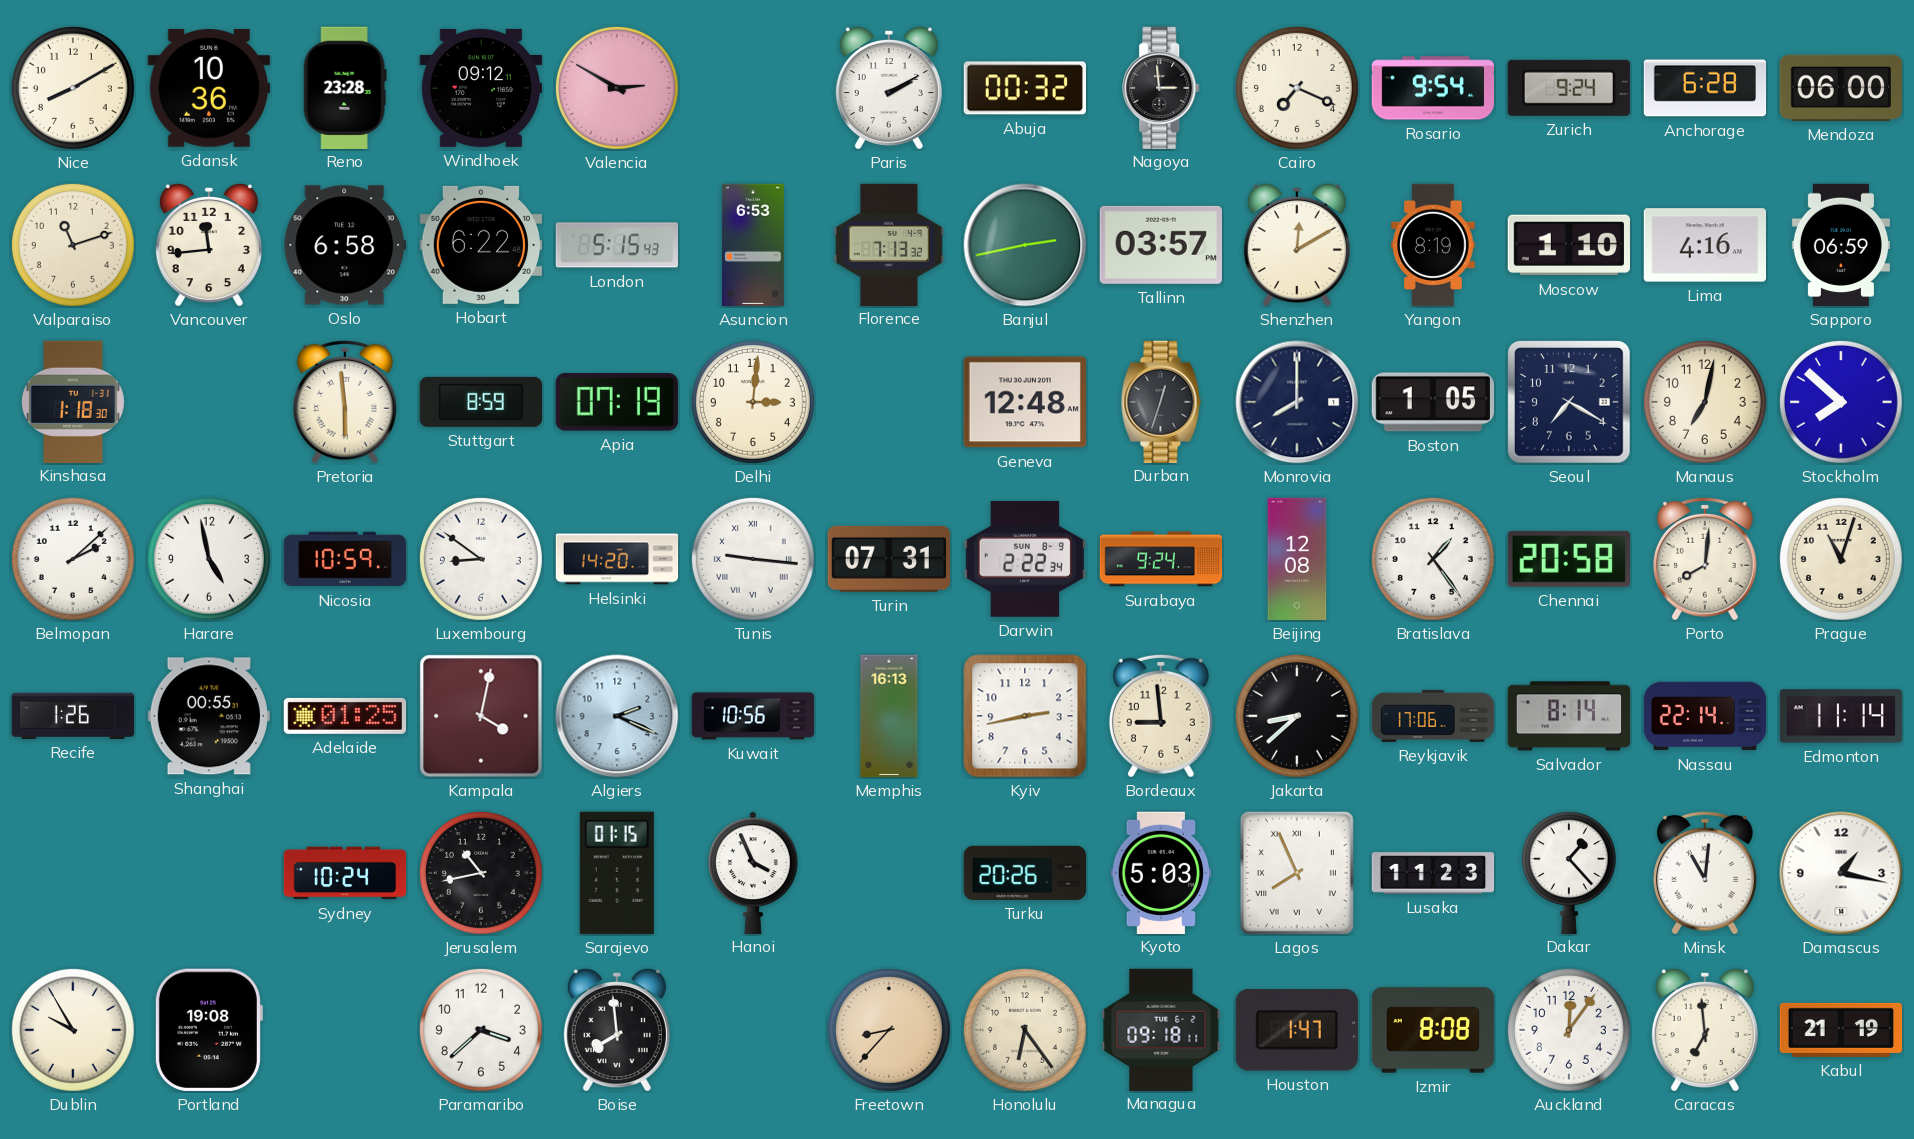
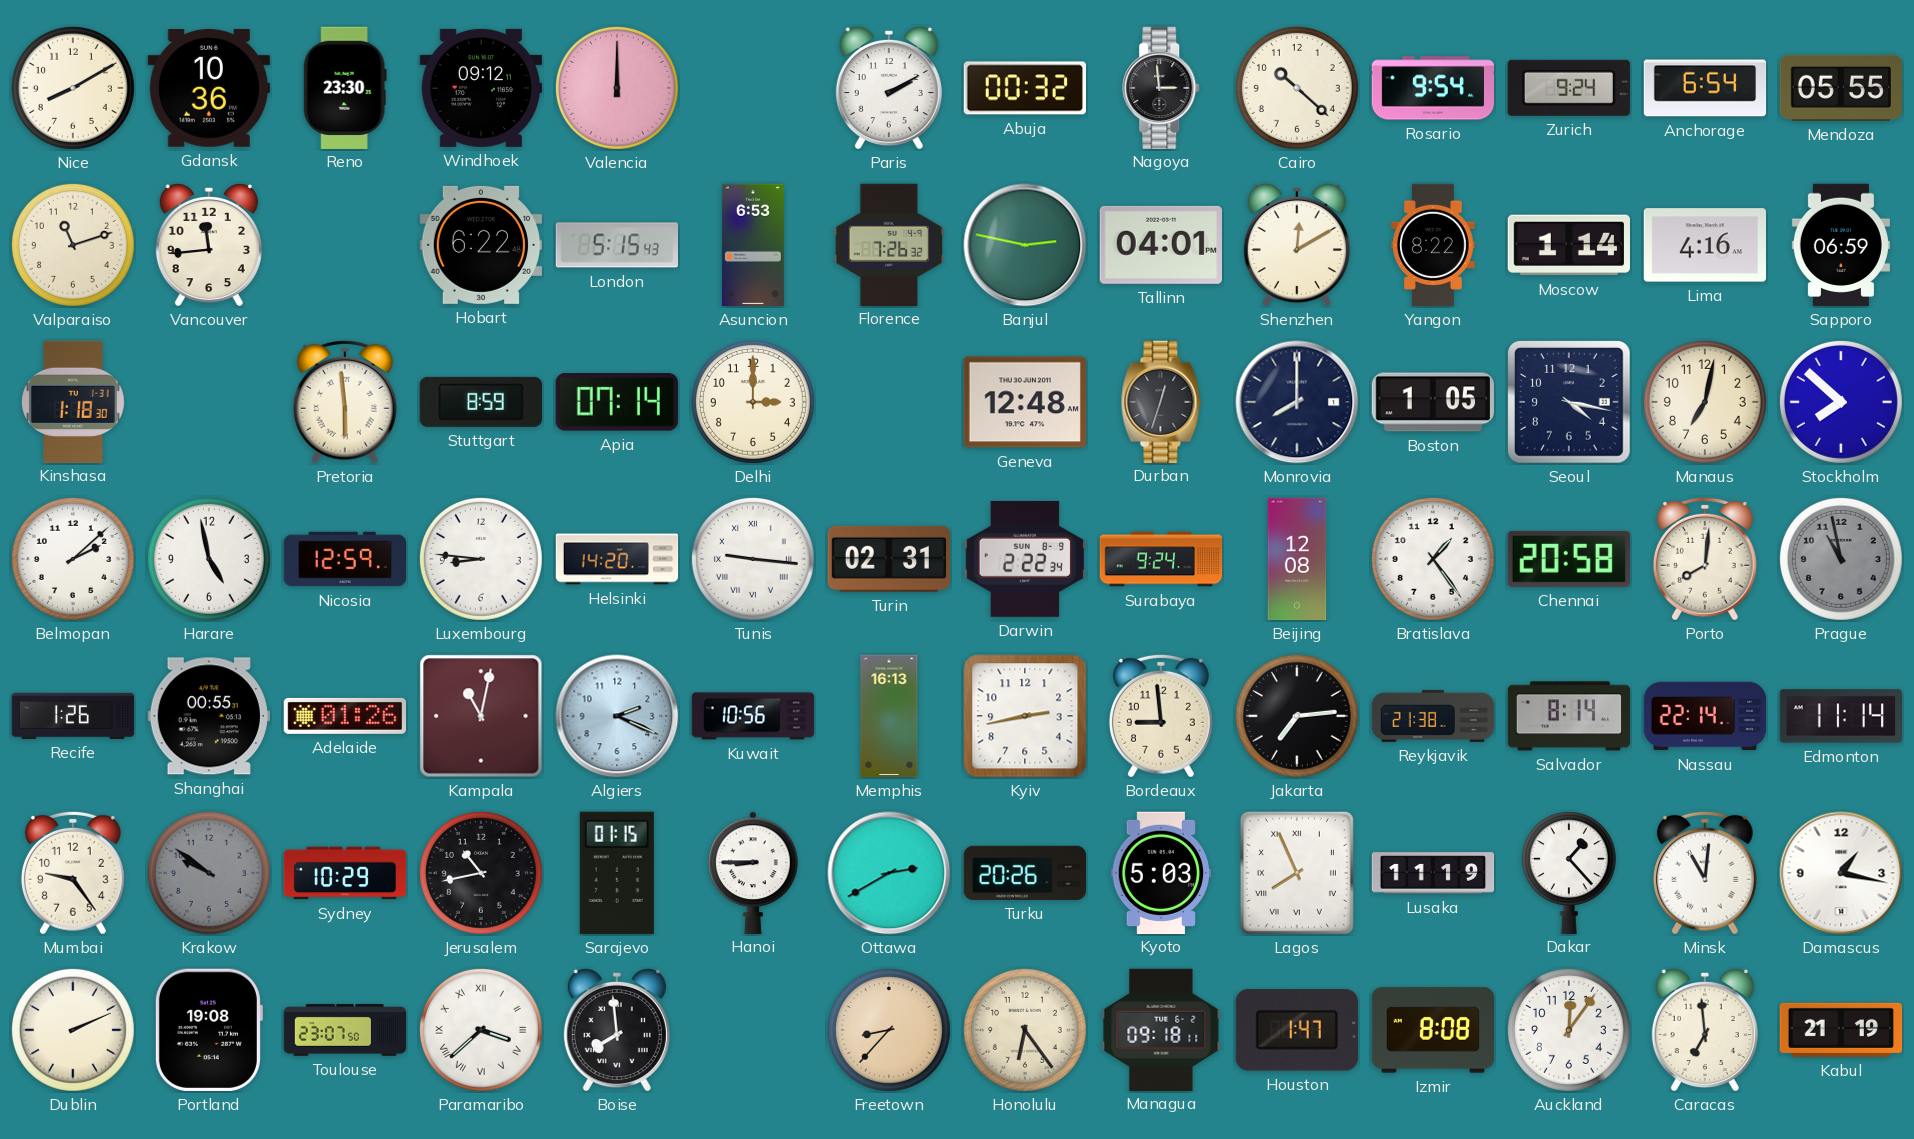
Reno: 23:28 -> 23:30 (345, 87)
Valencia: 2:50 -> 12:00 (617, 88)
Cairo: 7:19 -> 10:22 (1297, 88)
Anchorage: 6:28 -> 6:54 (1705, 88)
Mendoza: 06:00 -> 05:55 (1840, 88)
Oslo: 6:58 -> none (344, 245)
Florence: 7:13 -> 7:26 (889, 244)
Banjul: 2:43 -> 2:47 (1025, 245)
Tallinn: 03:57 -> 04:01 (1161, 245)
Yangon: 8:19 -> 8:22 (1434, 245)
Moscow: 1:10 -> 1:14 (1569, 245)
Apia: 07:19 -> 07:14 (617, 402)
Delhi: 3:01 -> 3:00 (753, 402)
Seoul: 7:20 -> 4:17 (1570, 403)
Nicosia: 10:59 -> 12:59 (344, 559)
Luxembourg: 8:51 -> 8:46 (481, 559)
Turin: 07:31 -> 02:31 (889, 559)
Prague: 11:03 -> 10:58 (1841, 559)
Prague dial: cream -> grey (1841, 559)
Adelaide: 01:25 -> 01:26 (344, 716)
Kampala: 4:02 -> 11:02 (481, 716)
Jakarta: 8:38 -> 7:14 (1297, 716)
Reykjavik: 17:06 -> 21:38 (1433, 716)
Mumbai: none -> 9:24 (73, 873)
Krakow: none -> 9:51 (209, 873)
Sydney: 10:24 -> 10:29 (345, 873)
Hanoi: 3:56 -> 8:45 (754, 872)
Ottawa: none -> 2:40 (889, 873)
Lusaka: 11:23 -> 11:19 (1433, 873)
Dublin: 9:55 -> 2:11 (73, 1030)
Toulouse: none -> 23:07 (345, 1030)
Paramaribo numerals: Arabic -> Roman (481, 1030)
